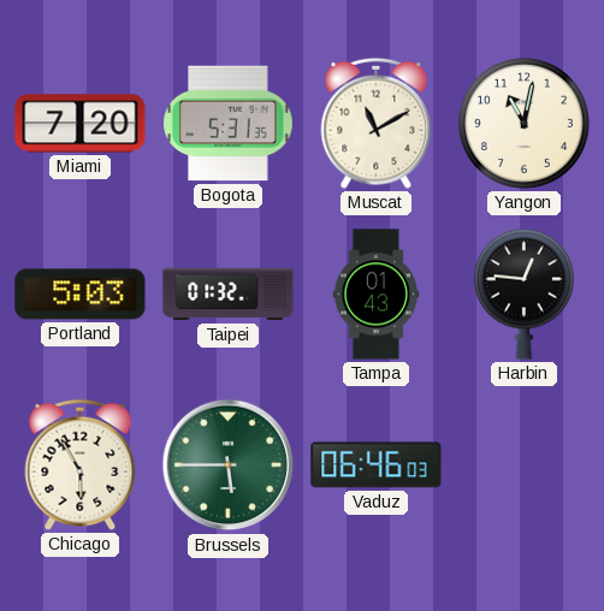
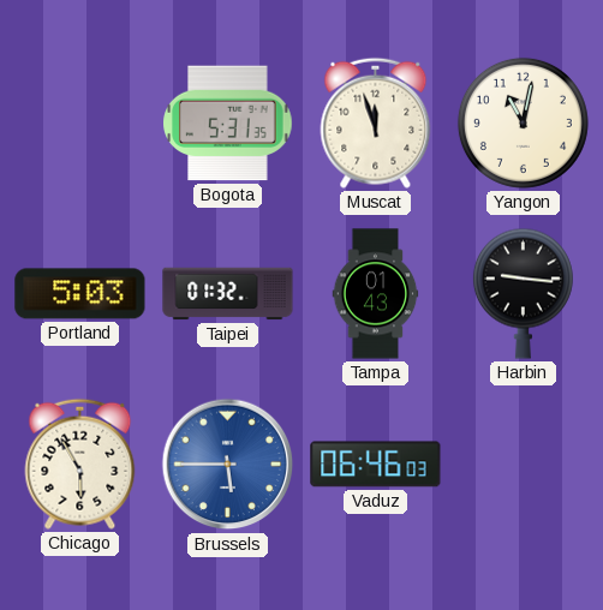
Miami: 7:20 -> none (81, 124)
Muscat: 11:10 -> 11:57 (376, 122)
Harbin: 12:46 -> 9:16 (523, 293)
Brussels dial: green -> blue (228, 465)
